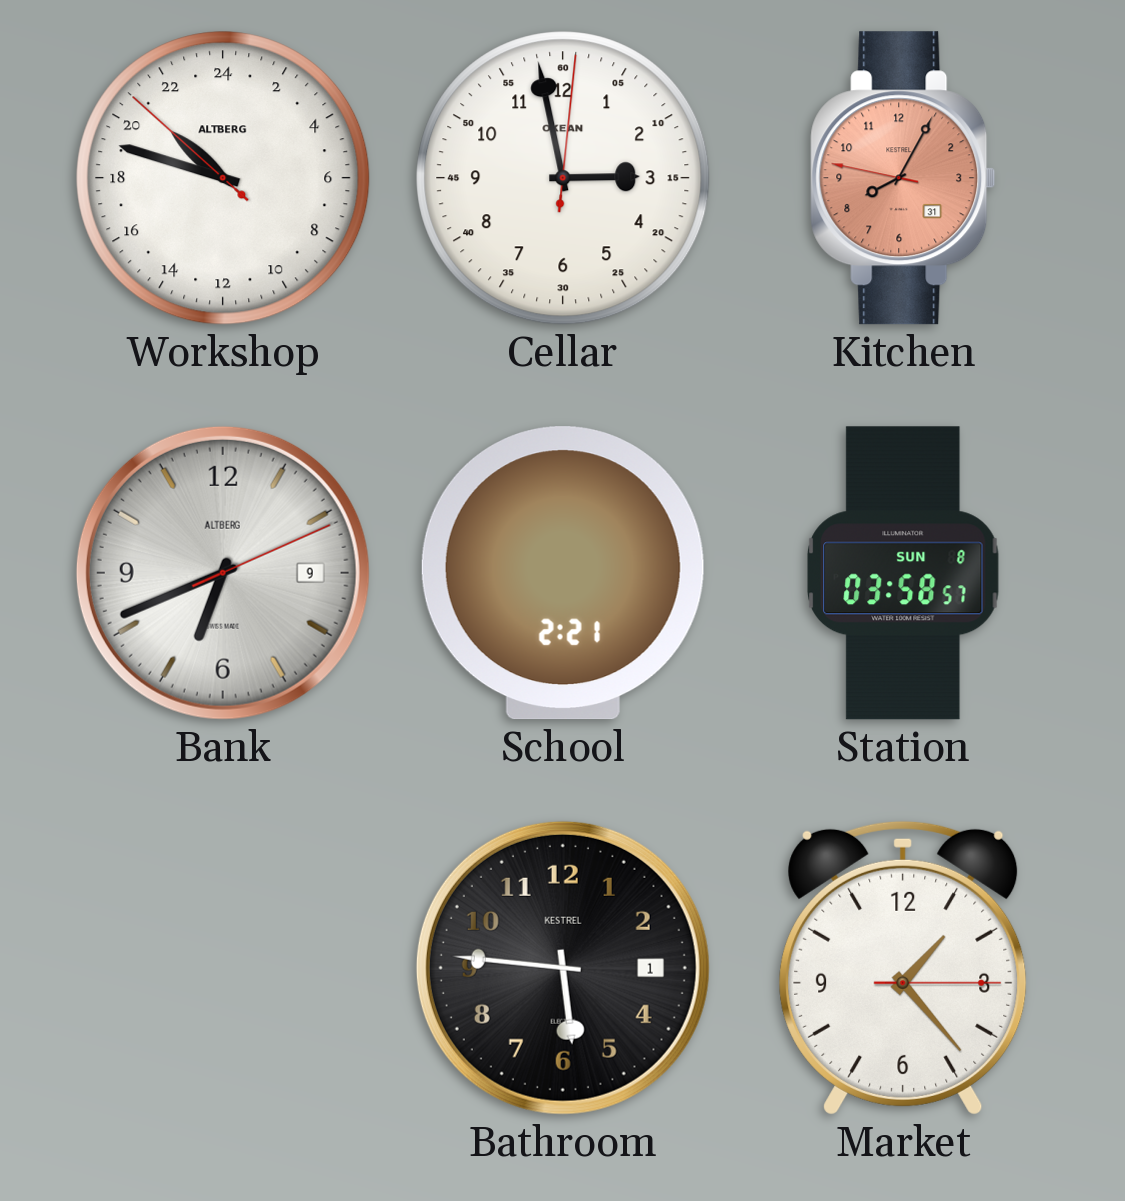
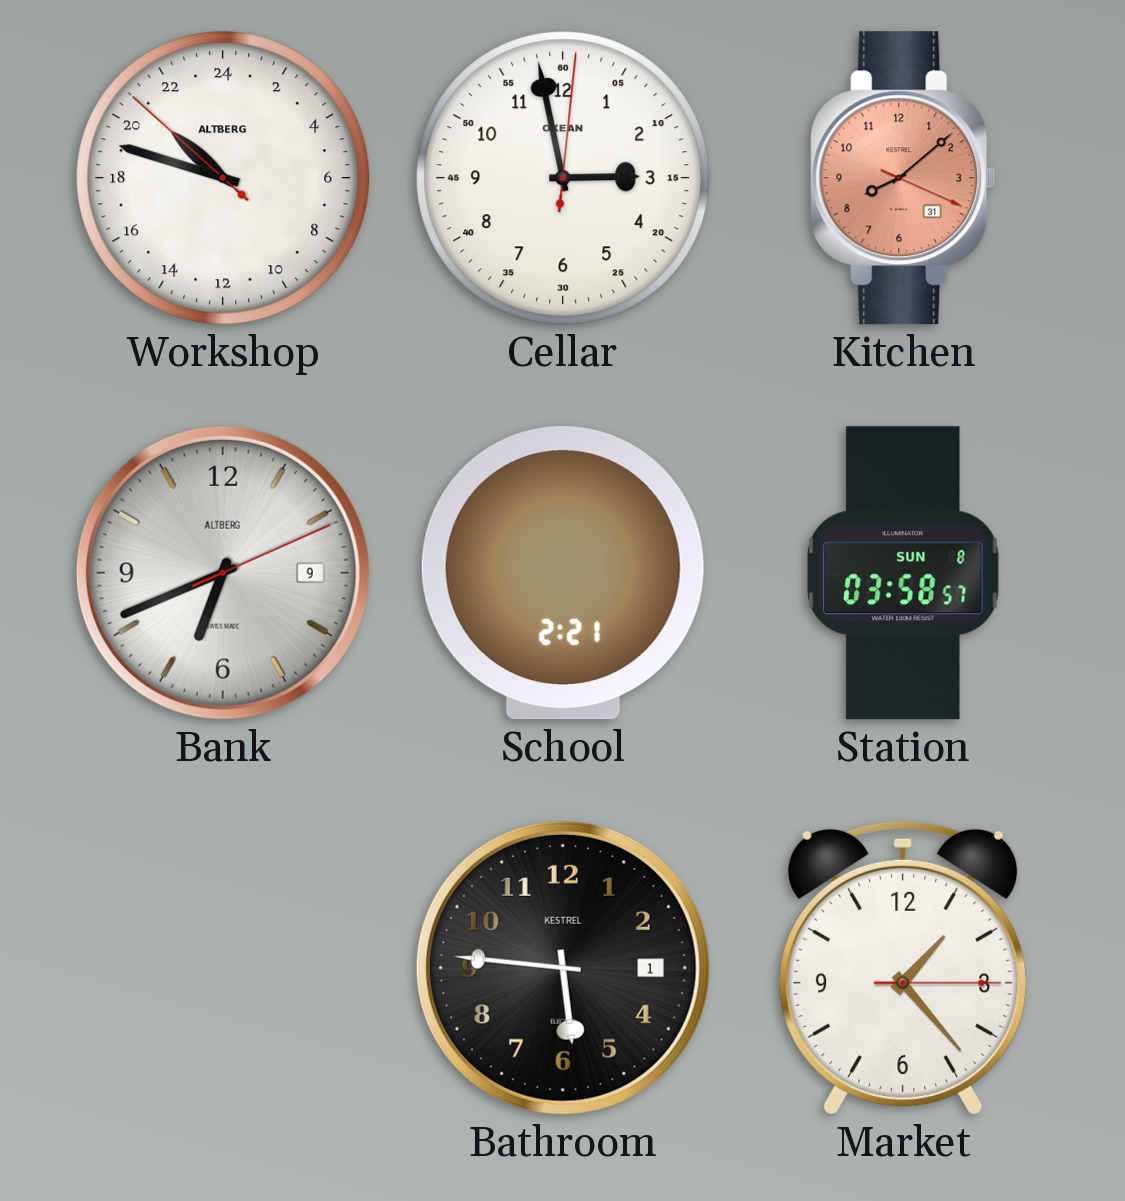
Kitchen: 8:04 -> 8:08 (903, 178)
